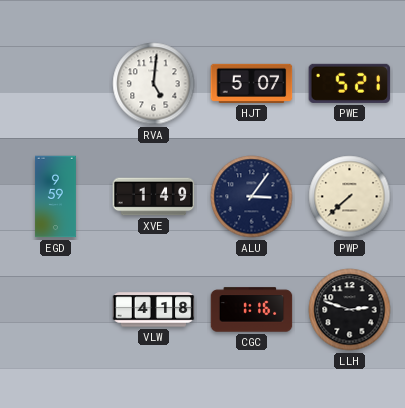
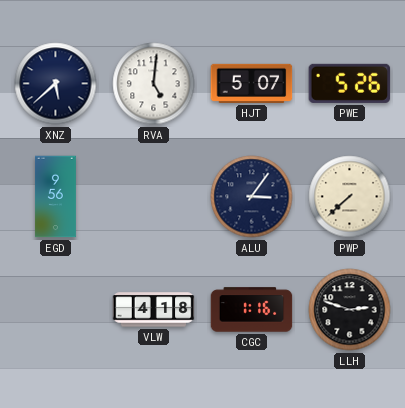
XNZ: none -> 5:38 (56, 84)
PWE: 5:21 -> 5:26 (350, 83)
EGD: 9:59 -> 9:56 (56, 197)
XVE: 1:49 -> none (154, 197)
